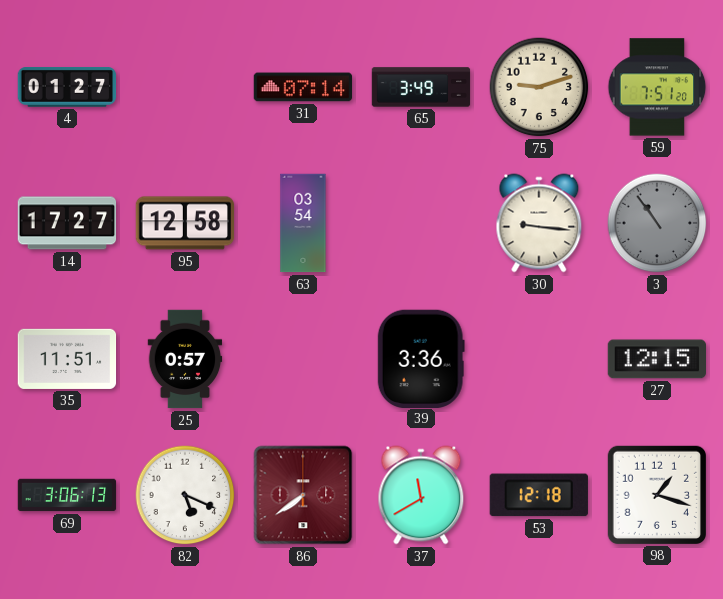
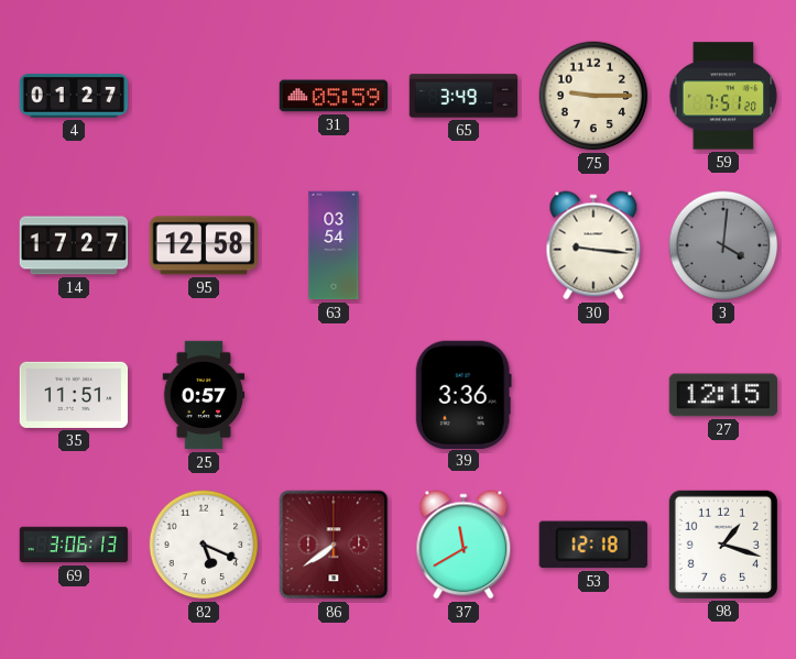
31: 07:14 -> 05:59 (334, 96)
75: 9:12 -> 9:15 (593, 96)
3: 10:54 -> 4:01 (723, 245)
